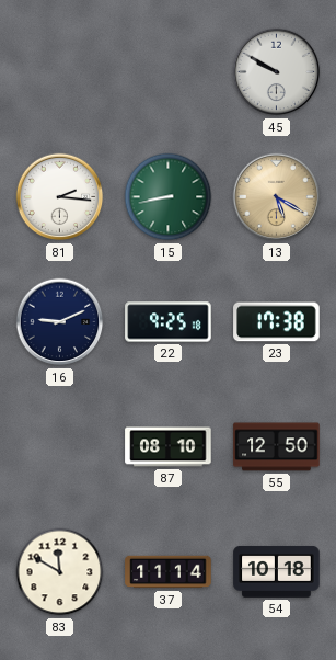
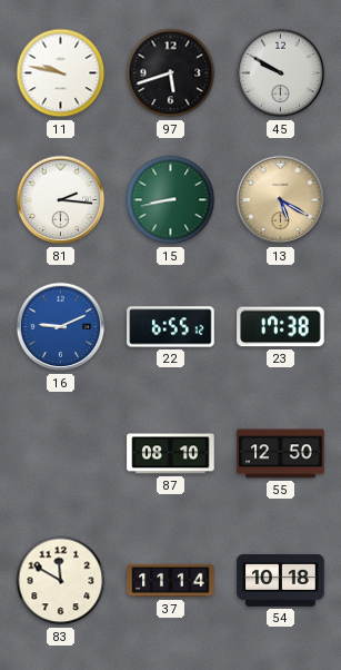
11: none -> 9:47 (61, 73)
97: none -> 5:42 (171, 73)
16 dial: navy -> blue (61, 327)
22: 9:25 -> 6:55 (171, 327)
